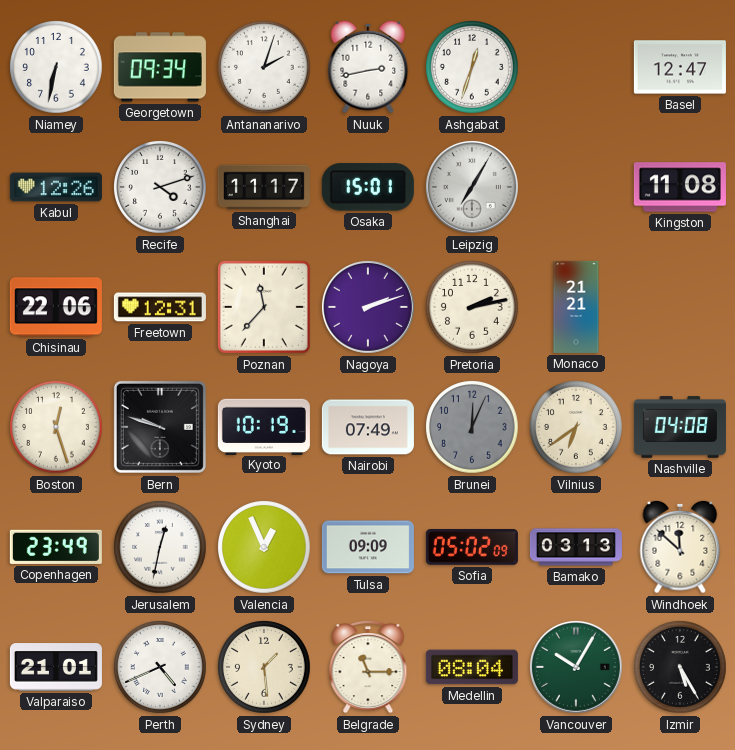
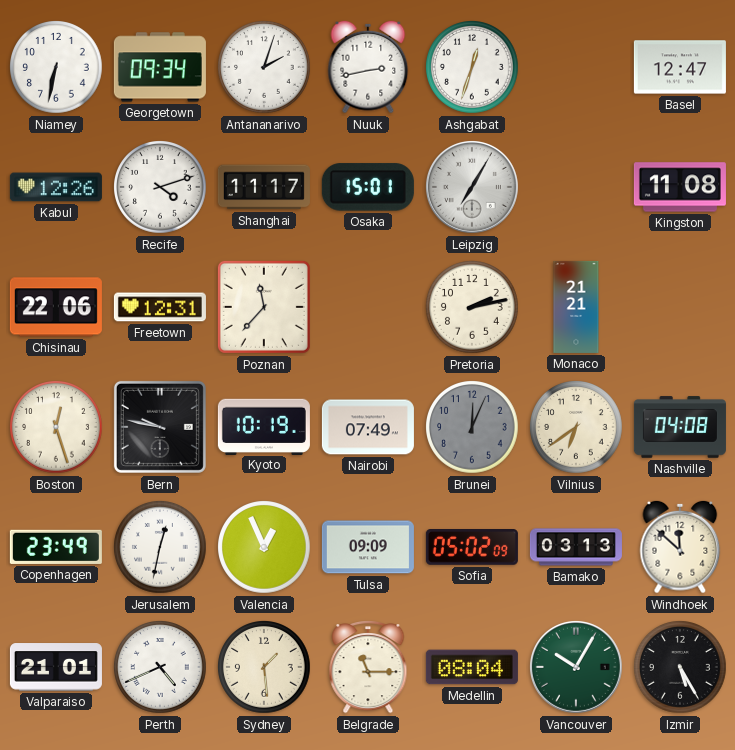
Nagoya: 2:12 -> none (368, 307)
Bern: 9:48 -> 9:47 (160, 427)
